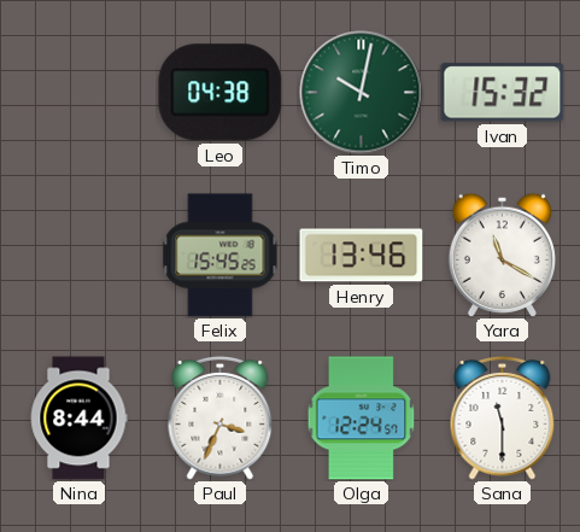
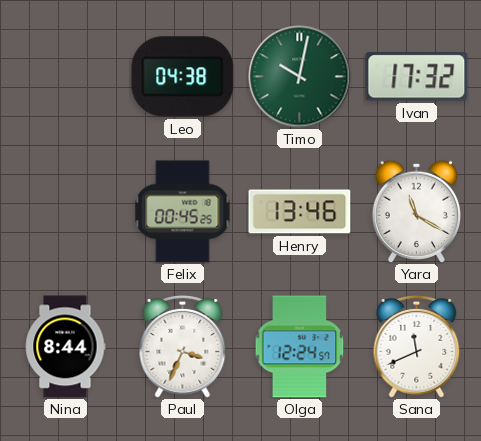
Ivan: 15:32 -> 17:32 (417, 77)
Felix: 15:45 -> 00:45 (183, 212)
Sana: 11:30 -> 11:41 (417, 346)
